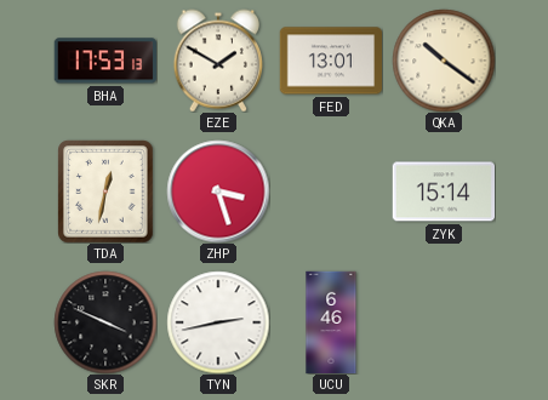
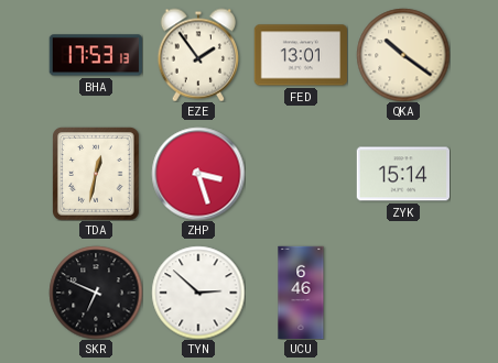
EZE: 1:50 -> 1:54 (197, 55)
SKR: 3:49 -> 6:49 (96, 293)
TYN: 2:43 -> 2:52 (198, 293)
